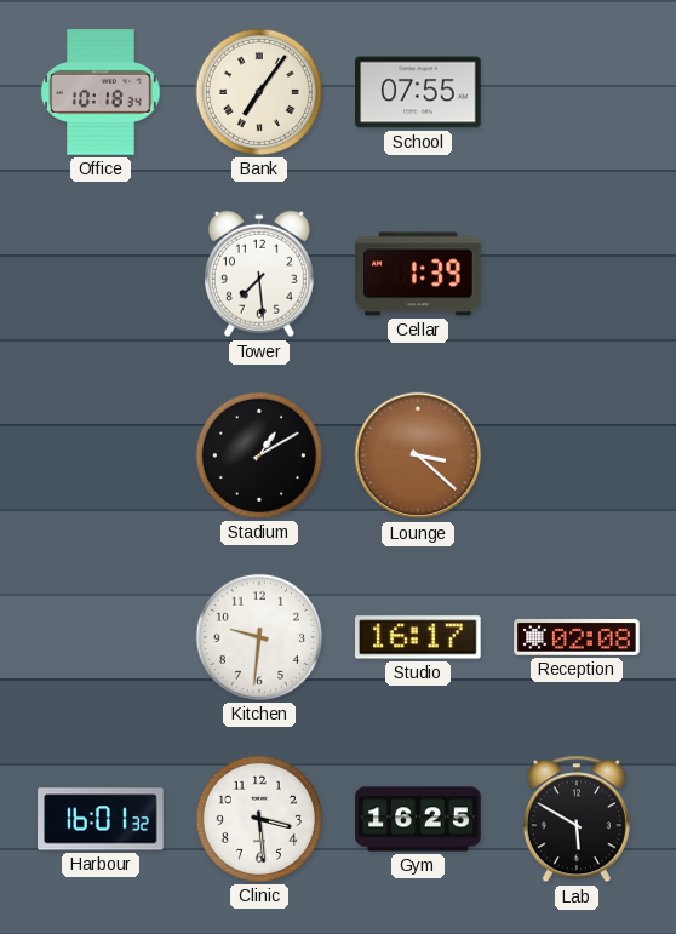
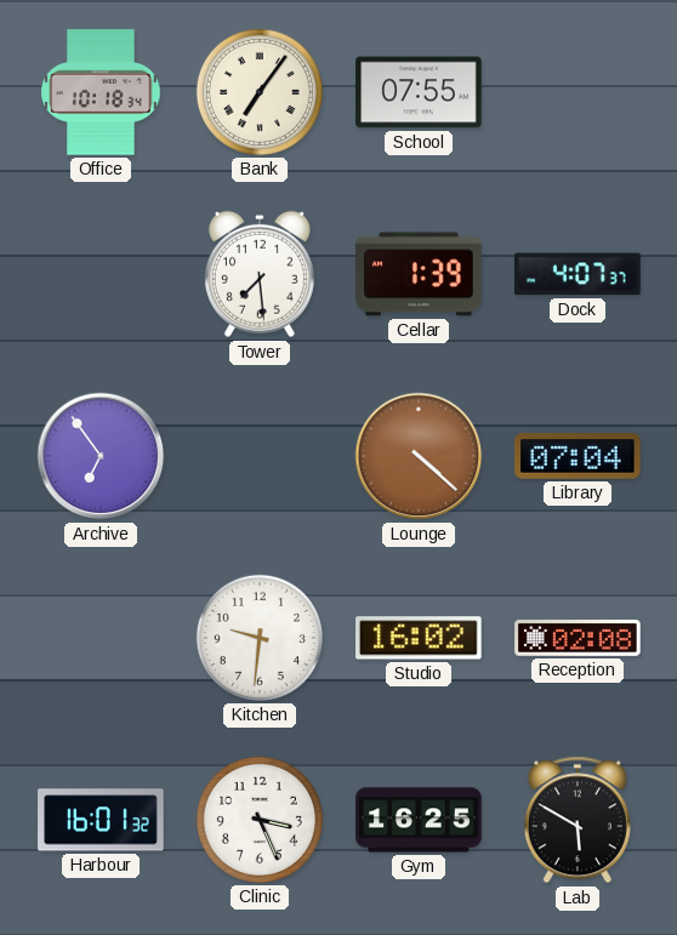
Dock: none -> 4:07 (579, 274)
Archive: none -> 6:54 (101, 456)
Stadium: 1:10 -> none (259, 455)
Lounge: 3:22 -> 4:22 (419, 456)
Library: none -> 07:04 (578, 456)
Studio: 16:17 -> 16:02 (420, 638)
Clinic: 3:29 -> 3:26 (260, 820)
